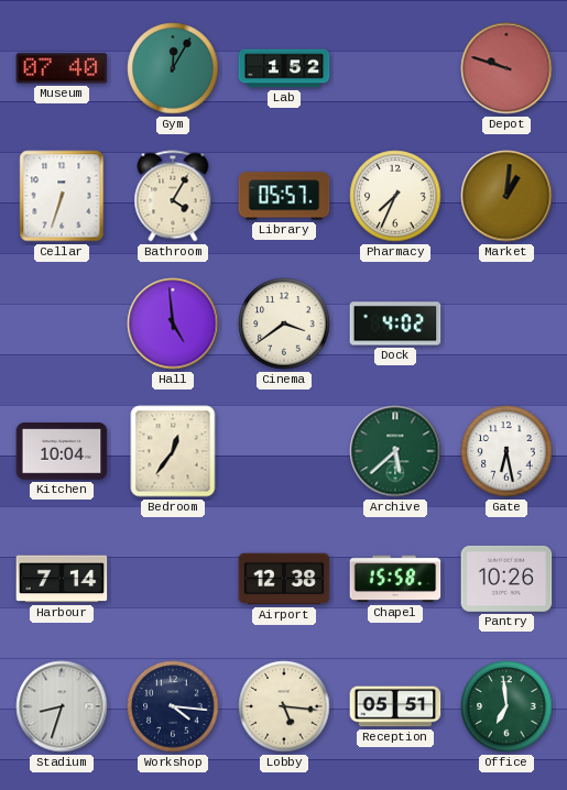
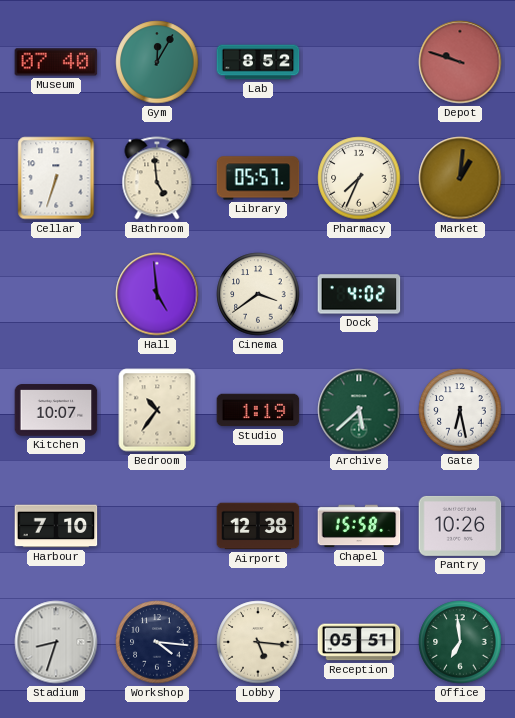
Lab: 1:52 -> 8:52 (258, 62)
Bathroom: 4:05 -> 4:59 (157, 178)
Kitchen: 10:04 -> 10:07 (56, 410)
Bedroom: 12:36 -> 10:36 (157, 410)
Studio: none -> 1:19 (258, 410)
Harbour: 7:14 -> 7:10 (56, 526)
